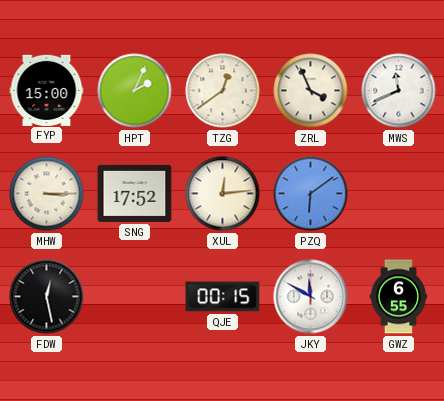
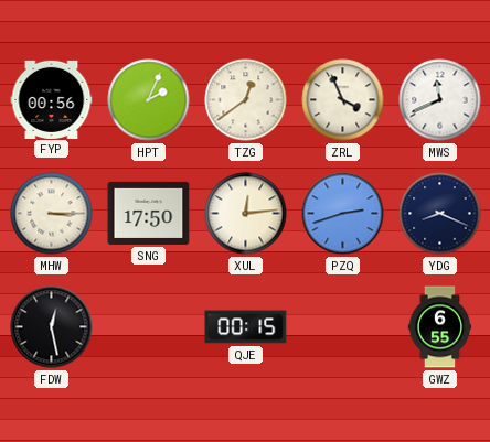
FYP: 15:00 -> 00:56 (52, 99)
SNG: 17:52 -> 17:50 (149, 213)
PZQ: 6:09 -> 2:42 (343, 214)
YDG: none -> 8:19 (440, 214)
JKY: 11:50 -> none (311, 297)
